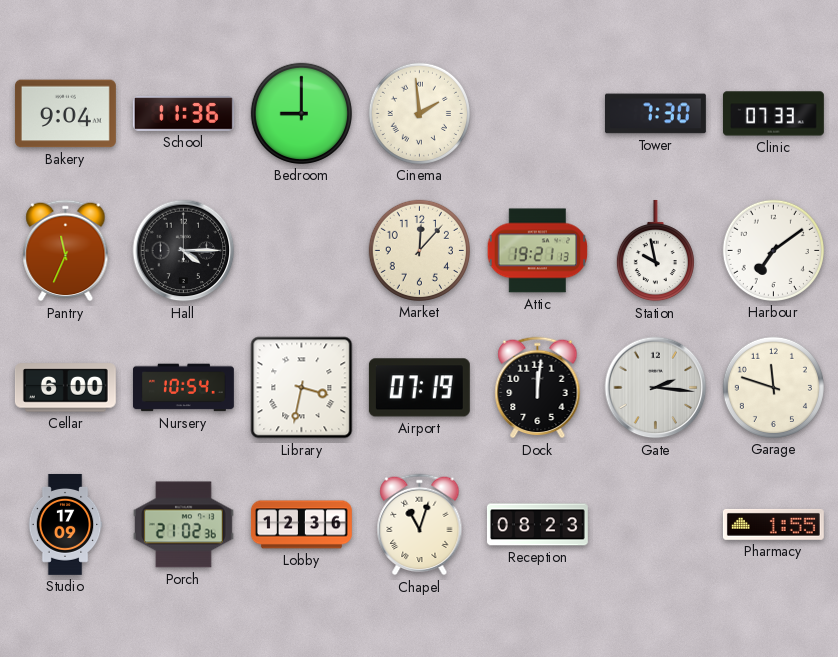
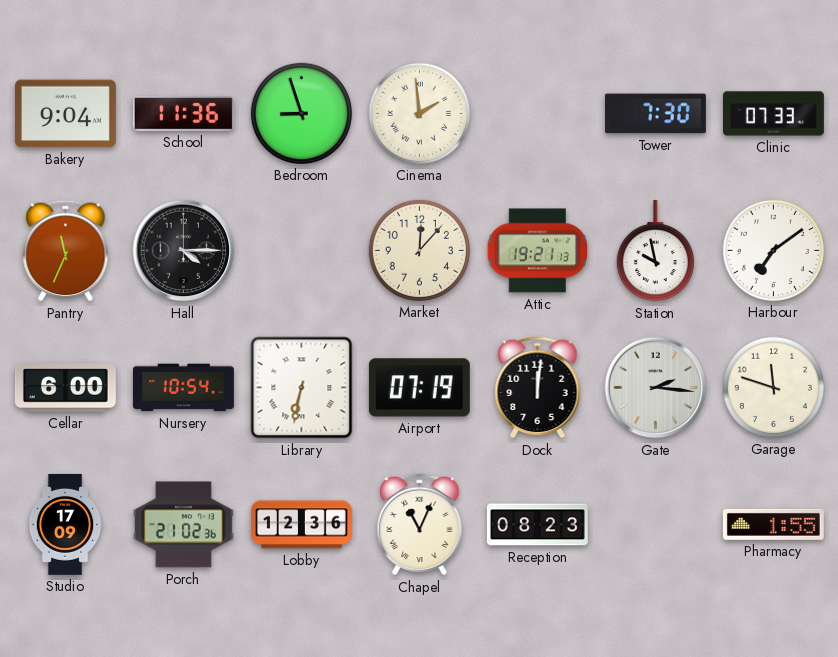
Bedroom: 9:00 -> 8:57 (301, 113)
Library: 3:32 -> 6:32 (302, 388)
Chapel: 11:03 -> 11:04 (420, 525)
